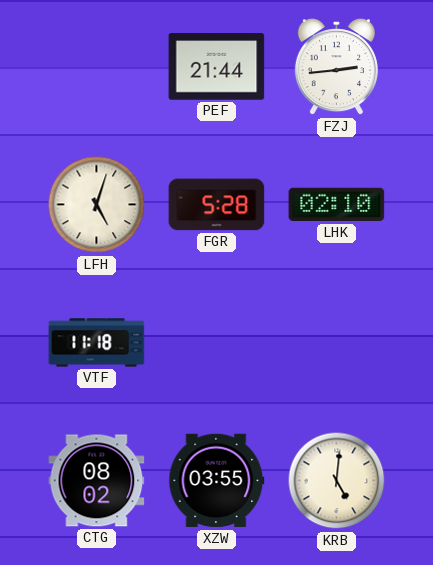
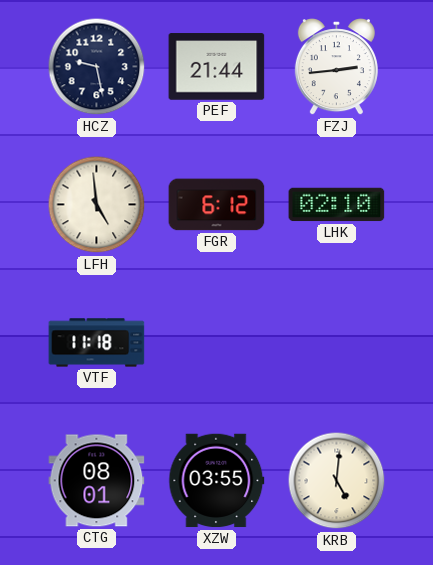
HCZ: none -> 9:28 (97, 67)
LFH: 5:03 -> 4:59 (97, 205)
FGR: 5:28 -> 6:12 (217, 205)
CTG: 08:02 -> 08:01 (97, 481)
